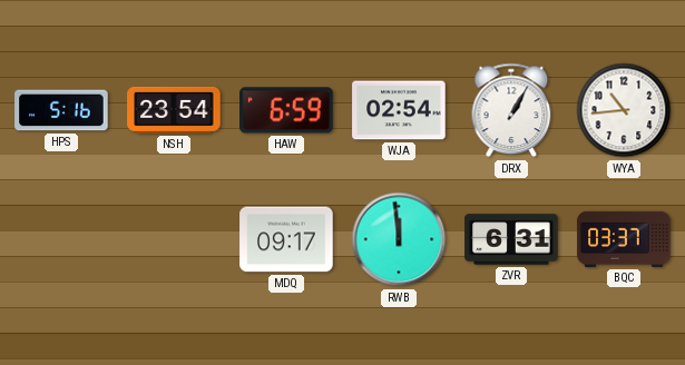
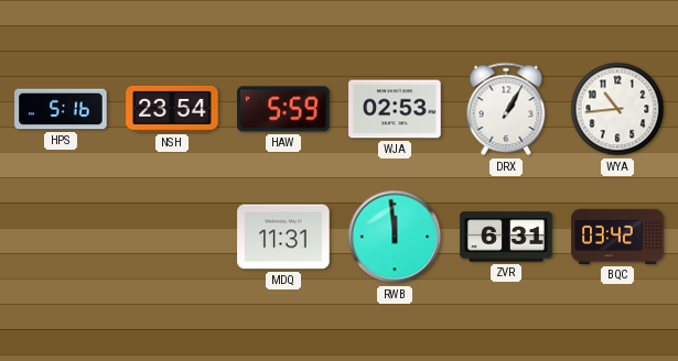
HAW: 6:59 -> 5:59 (283, 109)
WJA: 02:54 -> 02:53 (395, 109)
MDQ: 09:17 -> 11:31 (283, 237)
BQC: 03:37 -> 03:42 (617, 237)
